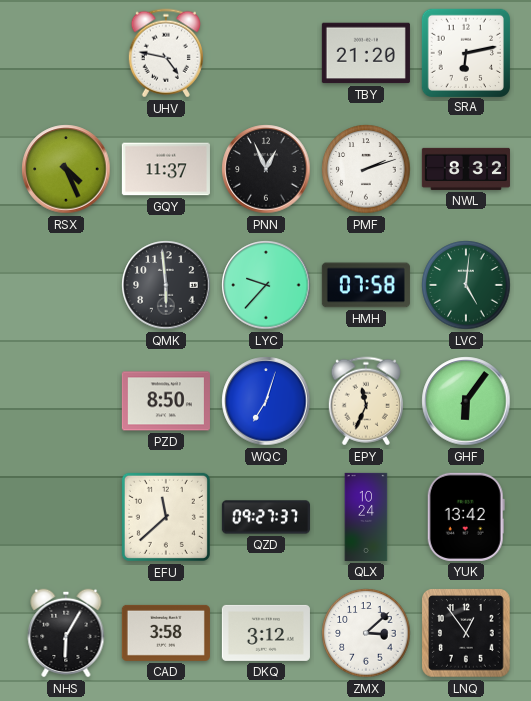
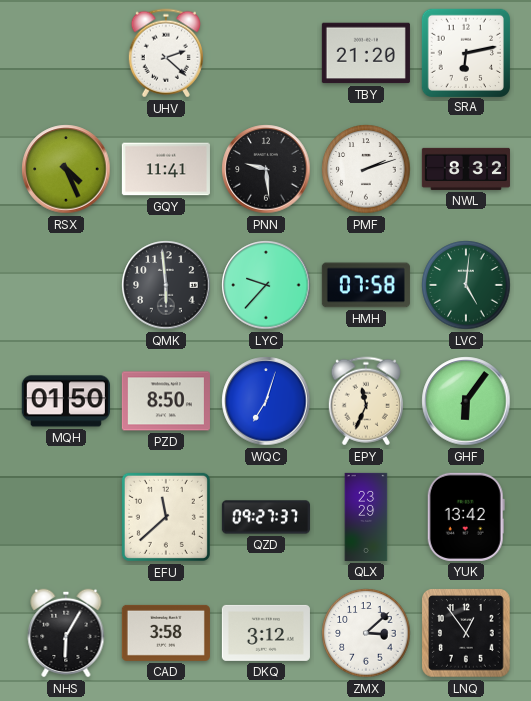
UHV: 4:47 -> 2:22 (166, 53)
GQY: 11:37 -> 11:41 (166, 169)
PNN: 12:56 -> 9:29 (266, 169)
MQH: none -> 01:50 (66, 401)
QLX: 10:24 -> 23:29 (366, 517)
